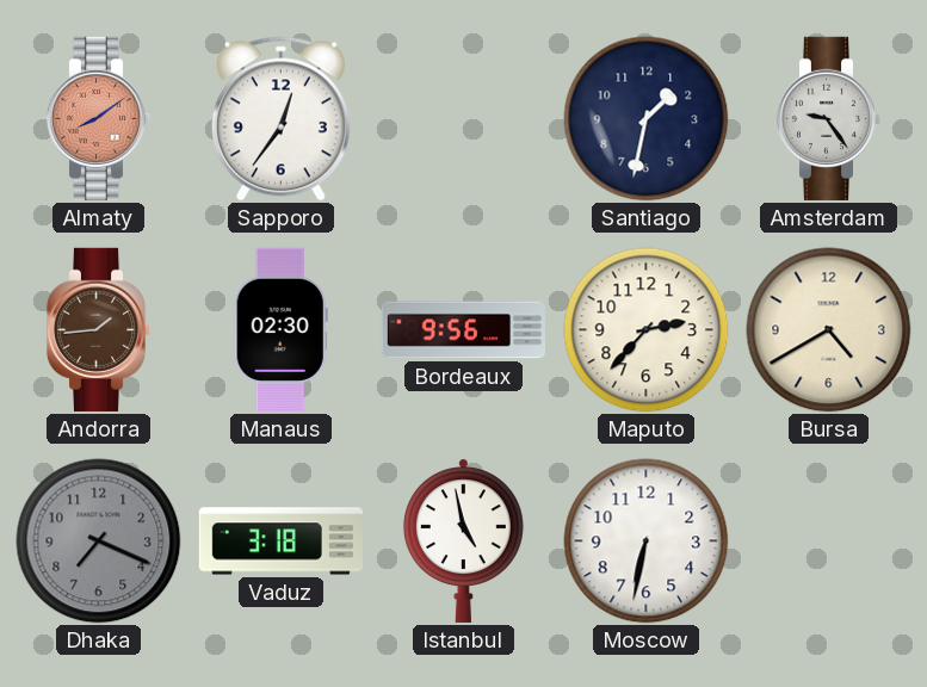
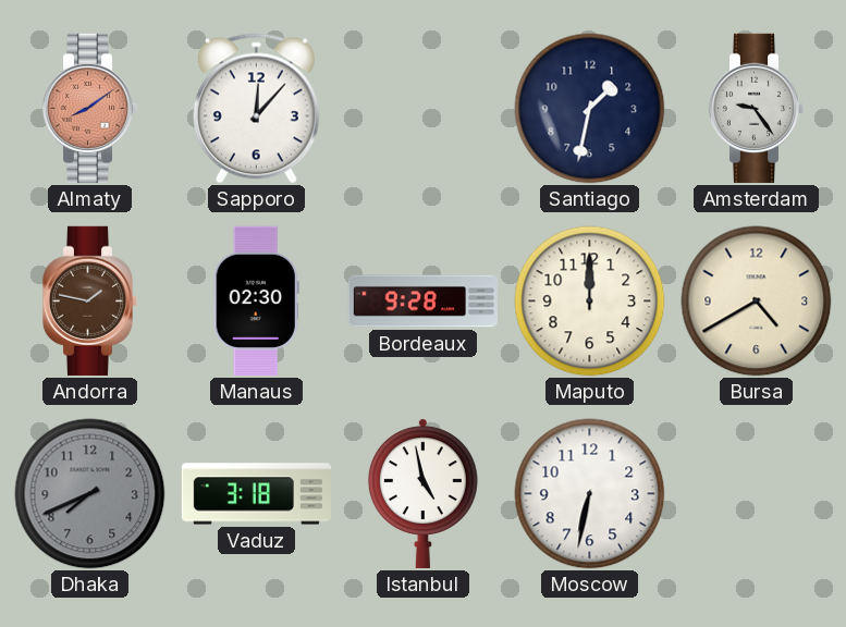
Sapporo: 12:36 -> 12:07 (256, 109)
Andorra: 1:44 -> 1:47 (90, 300)
Bordeaux: 9:56 -> 9:28 (422, 302)
Maputo: 2:37 -> 12:00 (590, 302)
Dhaka: 7:19 -> 7:41 (90, 494)
